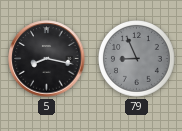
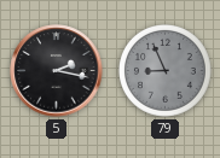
5: 8:17 -> 2:17 (57, 71)
